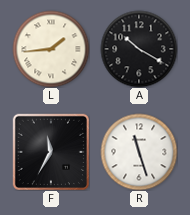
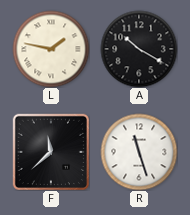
L: 1:44 -> 1:47 (51, 49)
F: 11:35 -> 11:38 (50, 151)
